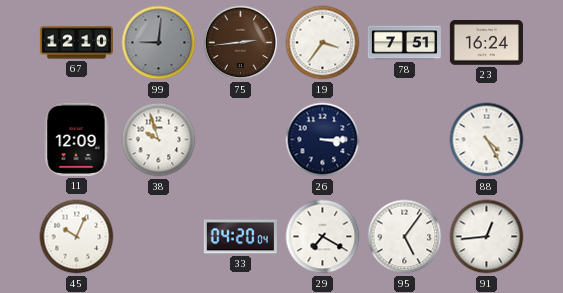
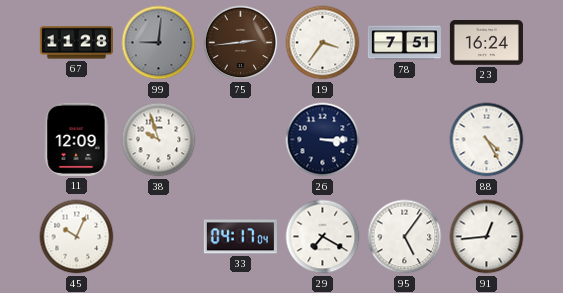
67: 12:10 -> 11:28 (76, 43)
33: 04:20 -> 04:17 (240, 237)
